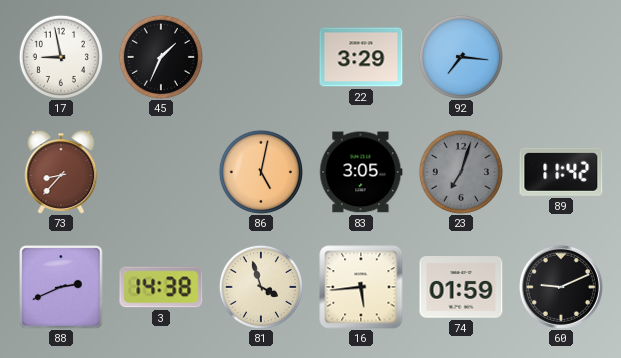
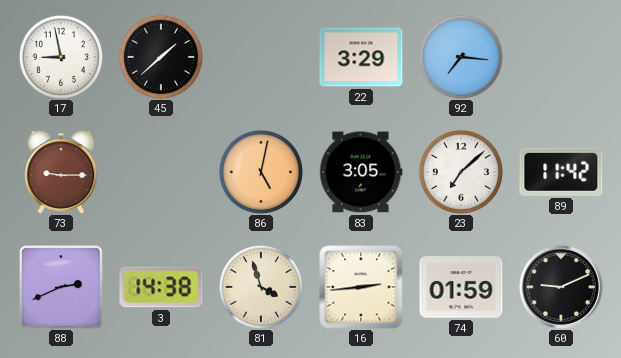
45: 1:34 -> 1:38 (161, 57)
73: 8:37 -> 9:15 (61, 172)
23: 7:03 -> 7:08 (461, 172)
23 dial: grey -> white (461, 172)
16: 5:44 -> 2:44 (361, 287)
